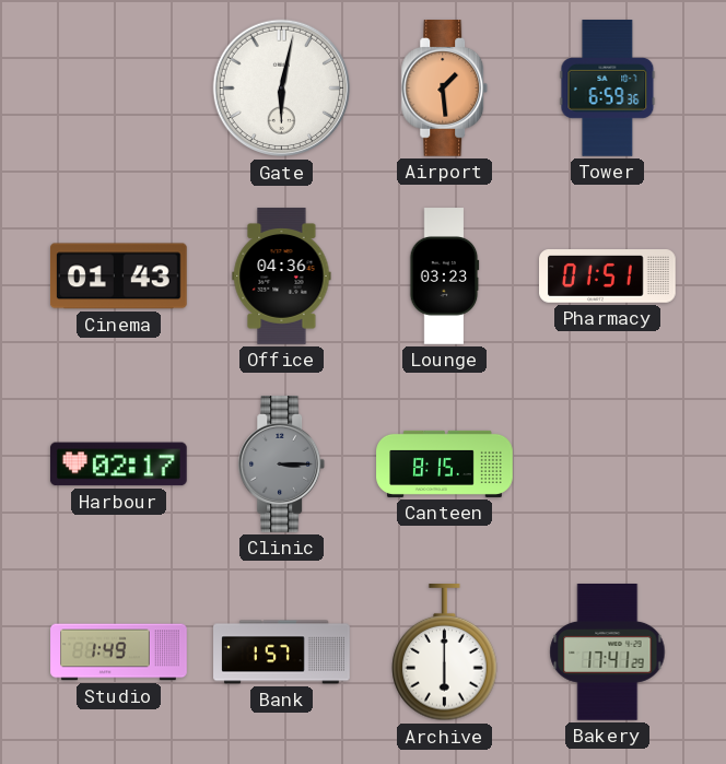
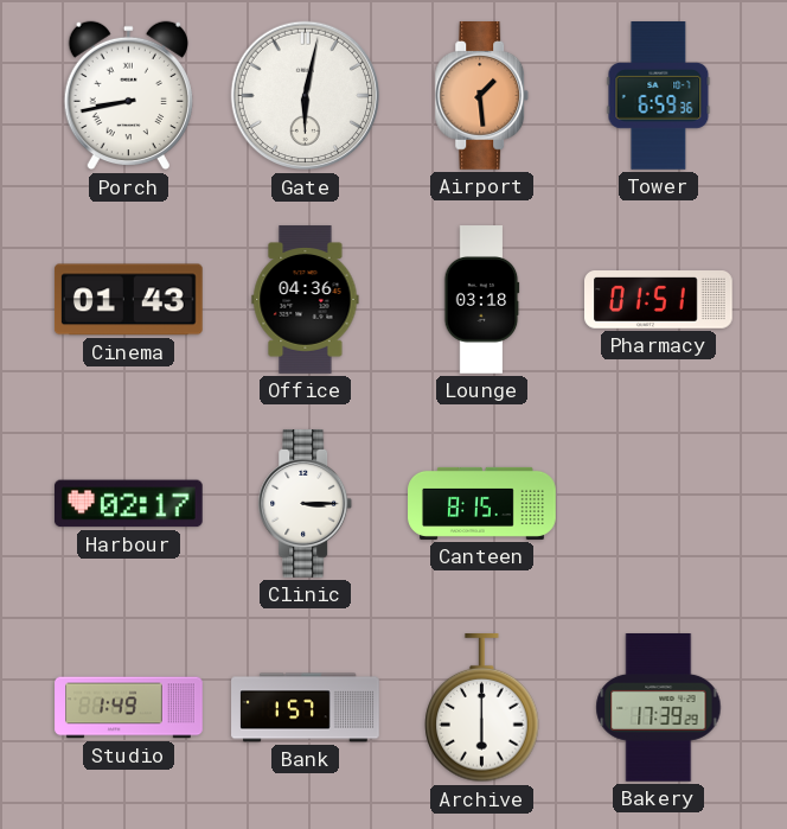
Porch: none -> 8:43 (128, 96)
Lounge: 03:23 -> 03:18 (482, 300)
Clinic dial: grey -> white (306, 504)
Bakery: 17:41 -> 17:39 (659, 708)
